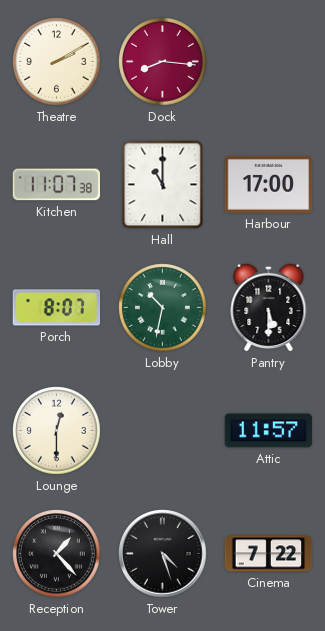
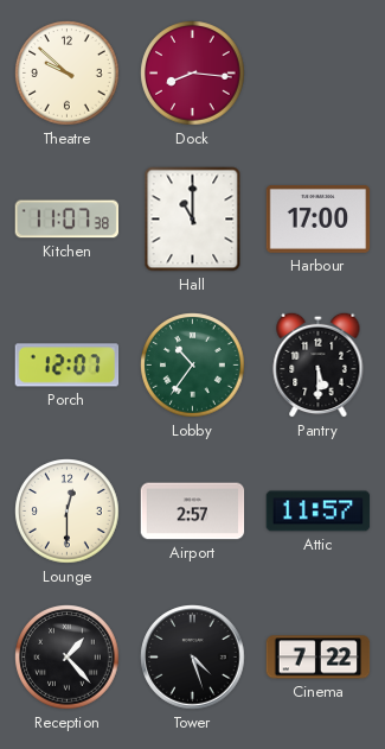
Theatre: 2:10 -> 9:52 (68, 74)
Porch: 8:07 -> 12:07 (68, 366)
Lobby: 10:32 -> 10:36 (193, 366)
Airport: none -> 2:57 (193, 512)
